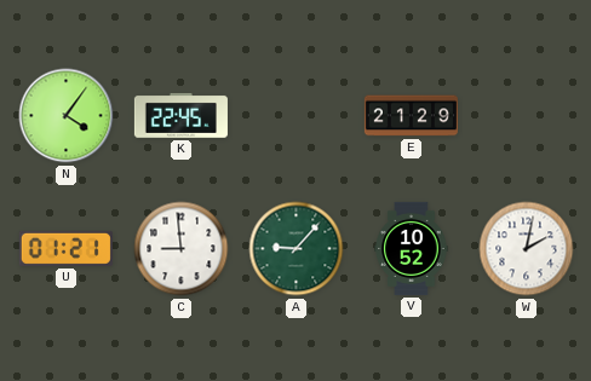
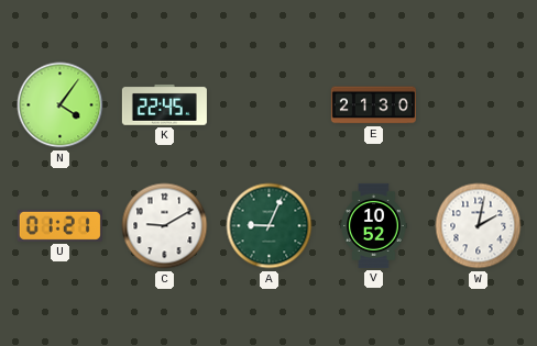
E: 21:29 -> 21:30 (373, 105)
C: 8:59 -> 9:10 (165, 226)
A: 9:07 -> 9:04 (270, 226)
